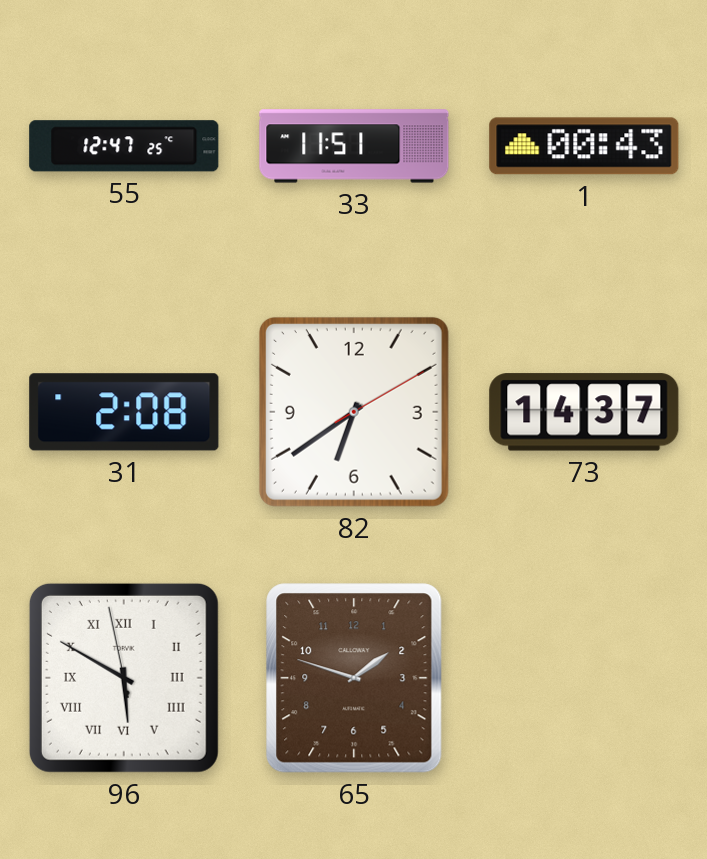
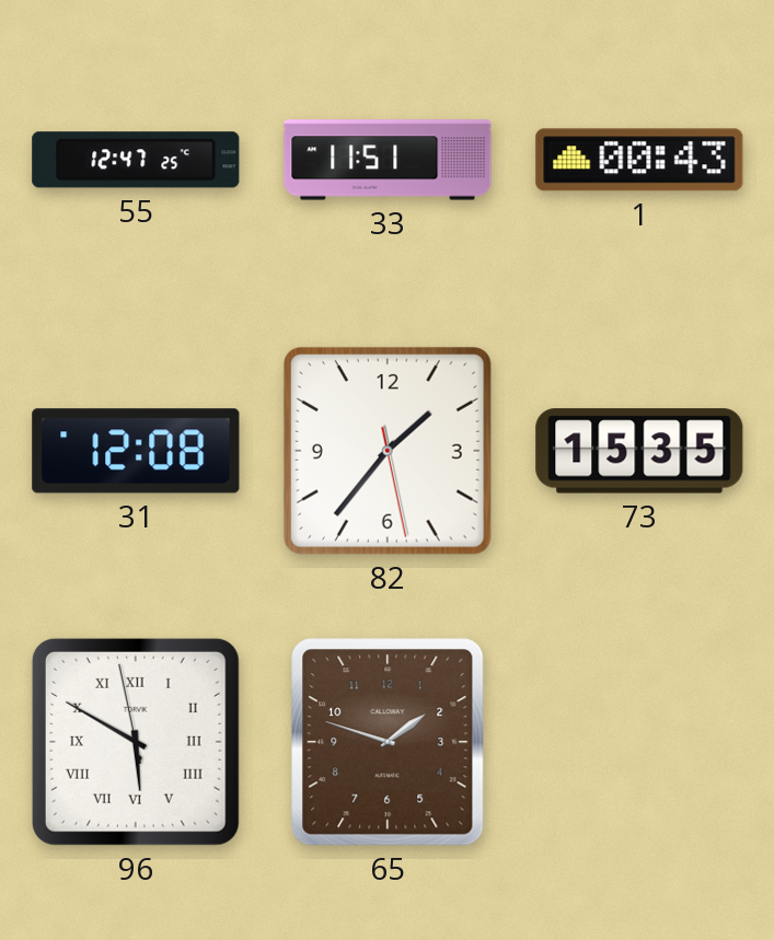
31: 2:08 -> 12:08 (136, 451)
82: 6:39 -> 1:36 (388, 451)
73: 14:37 -> 15:35 (639, 451)
